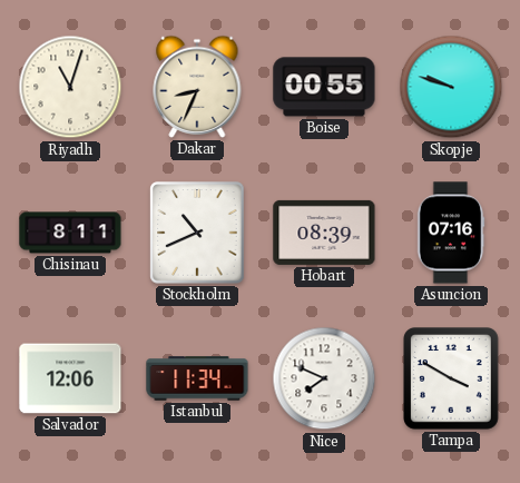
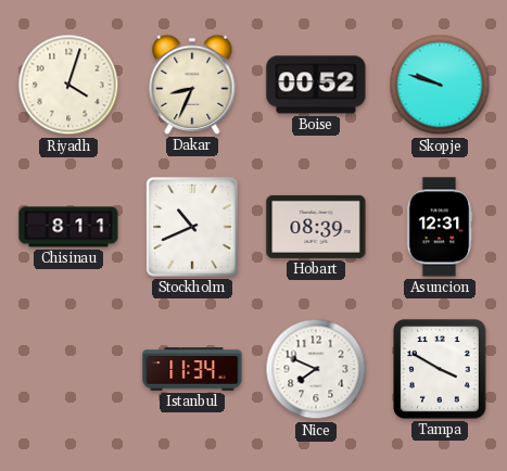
Riyadh: 11:03 -> 4:03 (68, 85)
Boise: 00:55 -> 00:52 (316, 85)
Asuncion: 07:16 -> 12:31 (440, 227)
Salvador: 12:06 -> none (70, 378)
